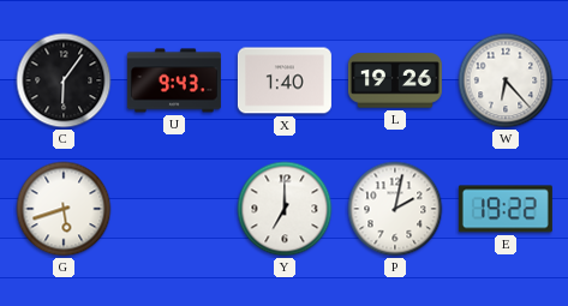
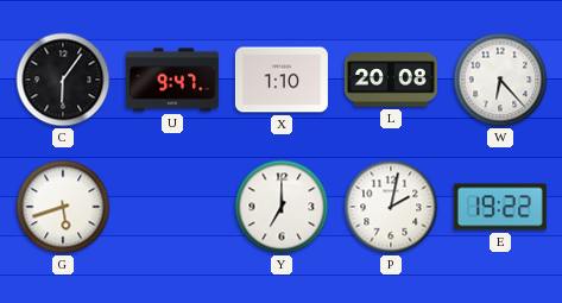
U: 9:43 -> 9:47 (172, 80)
X: 1:40 -> 1:10 (282, 80)
L: 19:26 -> 20:08 (391, 80)
